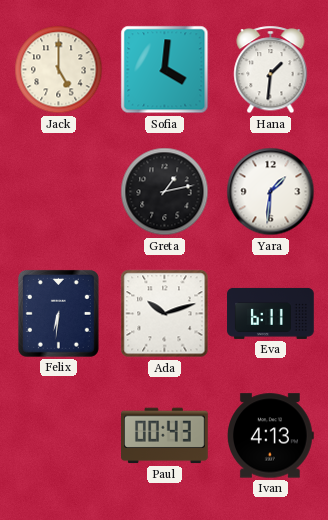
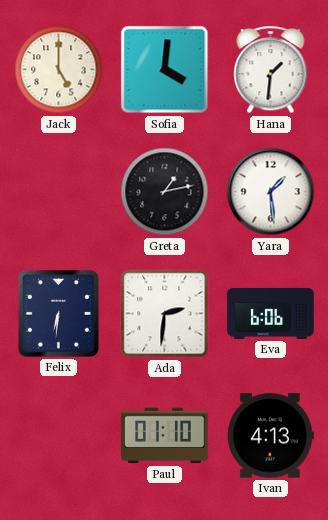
Yara: 1:31 -> 1:29 (271, 192)
Ada: 10:12 -> 2:31 (165, 314)
Eva: 6:11 -> 6:06 (271, 313)
Paul: 00:43 -> 01:10 (165, 436)
